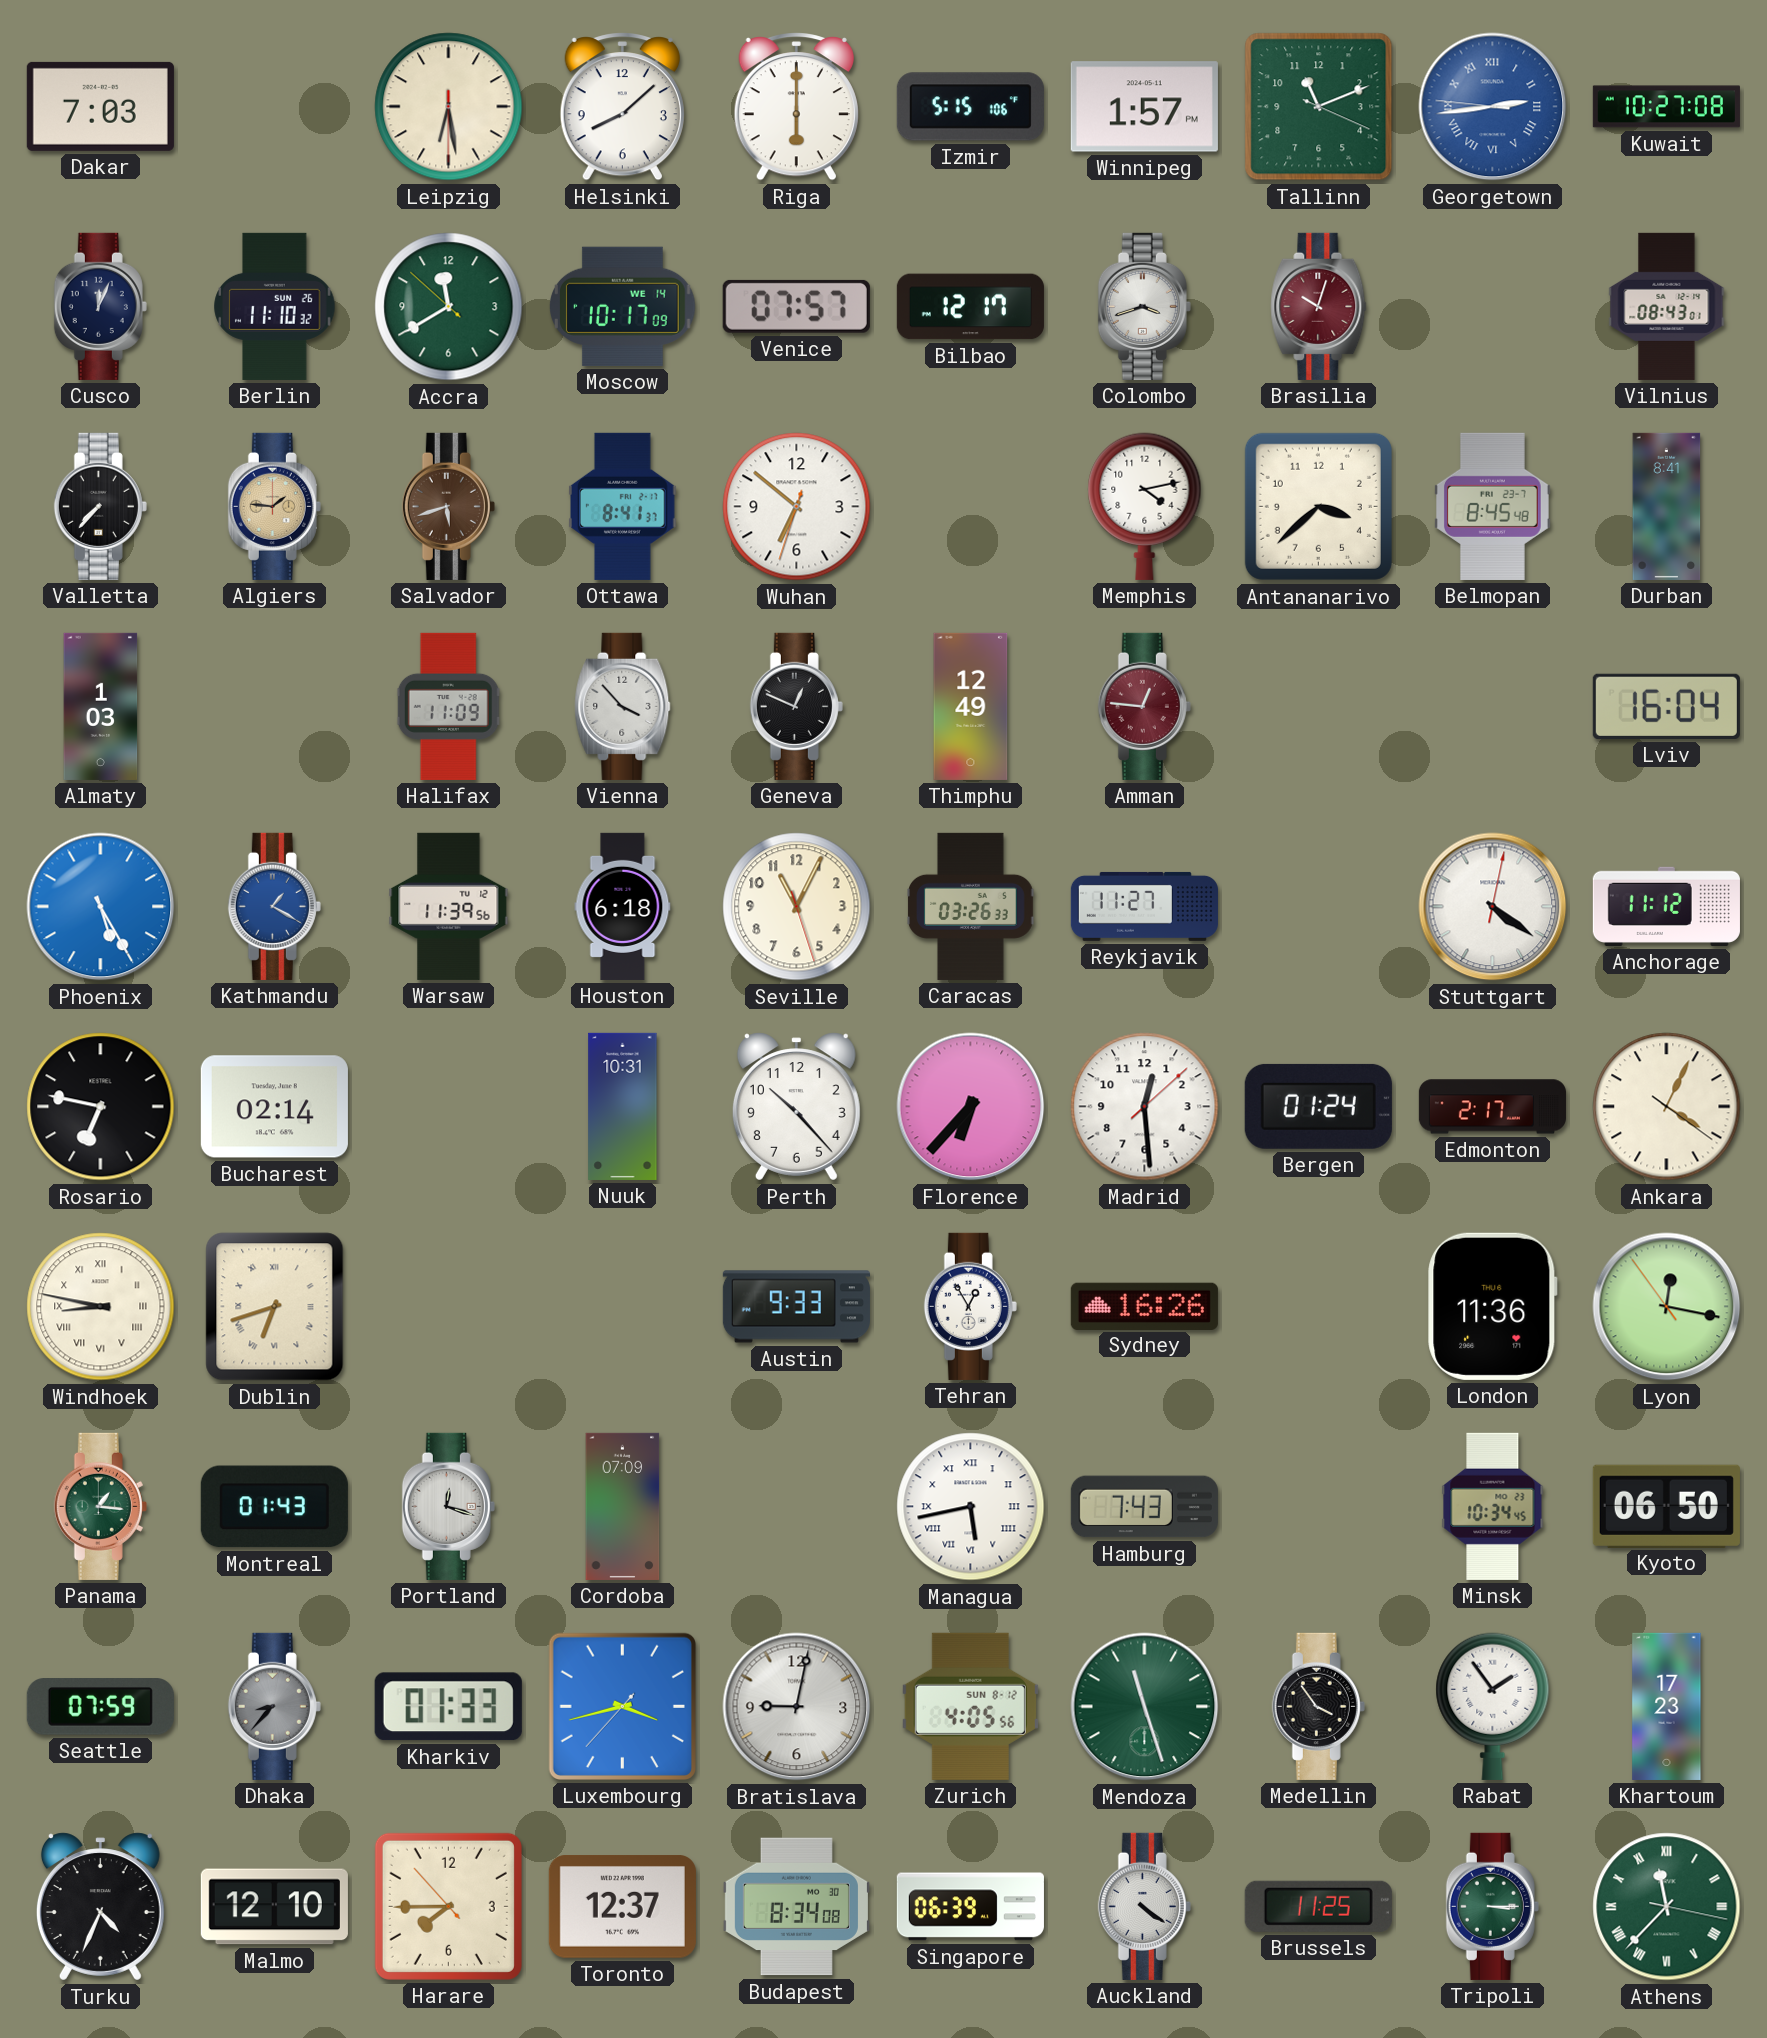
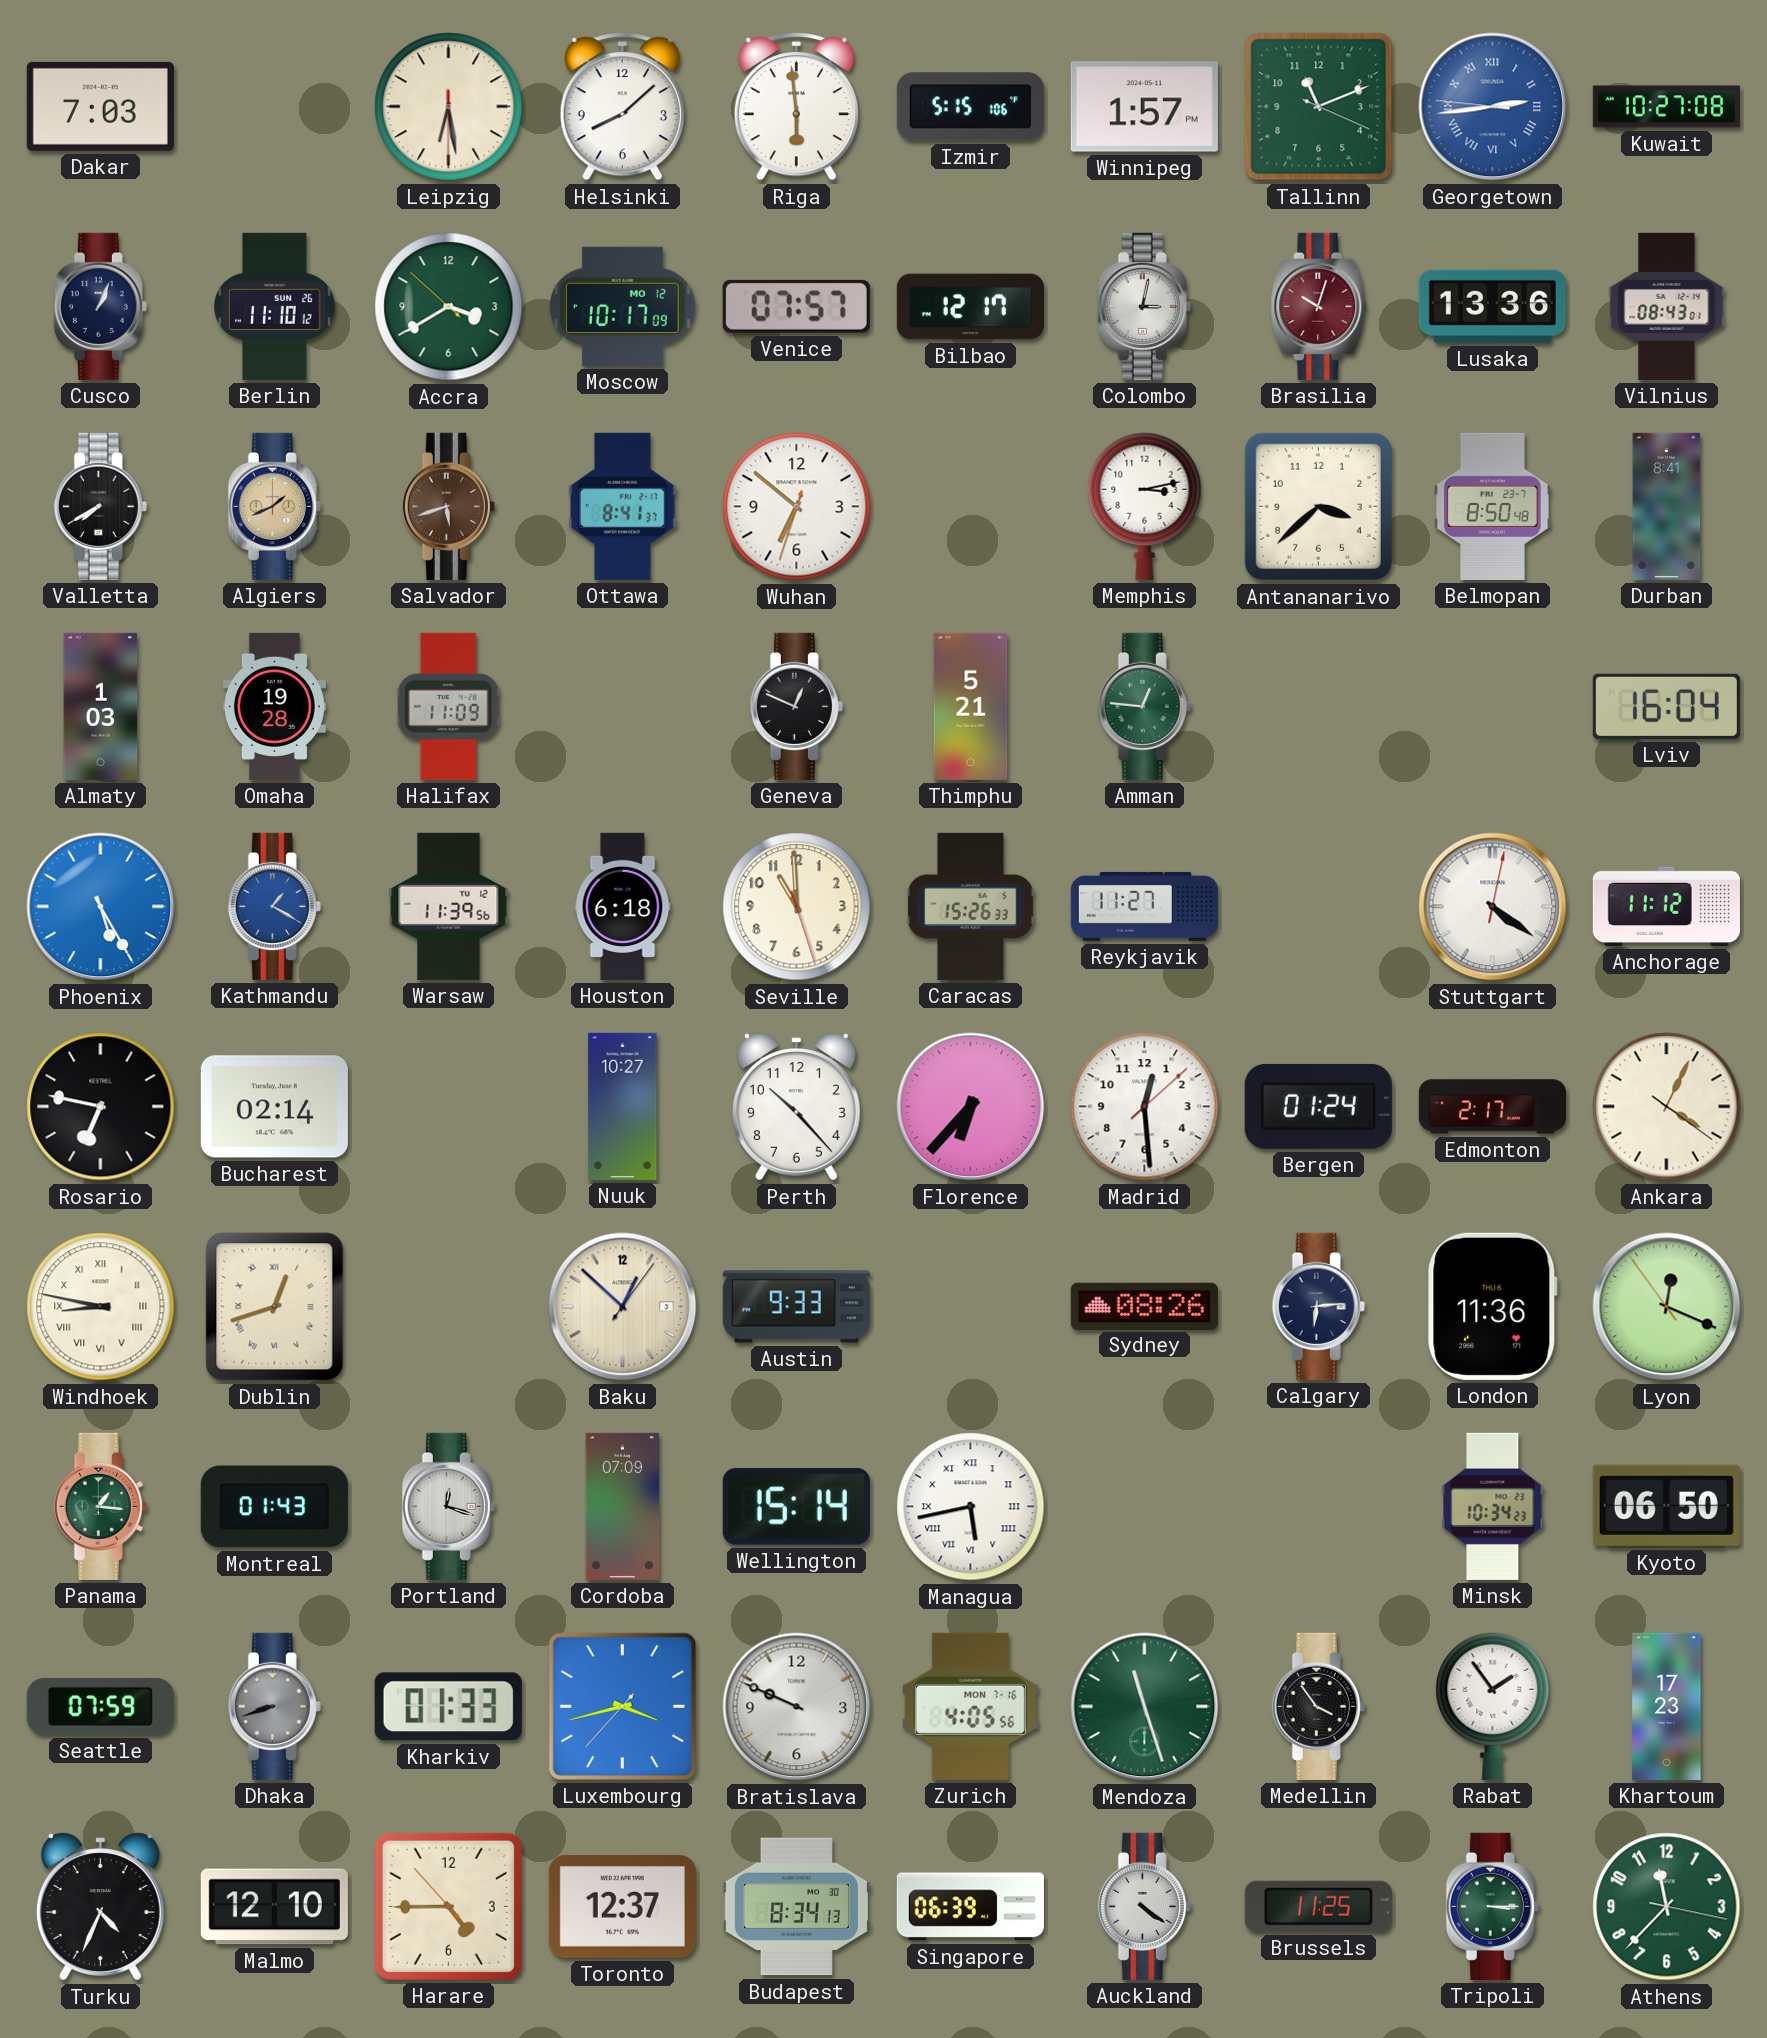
Riga: 6:00 -> 5:59 (796, 107)
Cusco: 12:04 -> 1:04 (100, 306)
Berlin: 11:10:32 -> 11:10:12 (275, 306)
Accra: 11:39 -> 3:39 (449, 307)
Moscow date: WE 14 -> MO 12 (623, 306)
Colombo: 3:42 -> 3:02 (1144, 306)
Lusaka: none -> 13:36 (1492, 306)
Valletta: 7:37 -> 7:40 (100, 506)
Algiers: 1:46 -> 1:41 (274, 506)
Memphis: 4:13 -> 3:13 (1145, 506)
Belmopan: 8:45 -> 8:50 (1493, 506)
Omaha: none -> 19:28 (274, 706)
Vienna: 3:53 -> none (623, 706)
Thimphu: 12:49 -> 5:21 (971, 706)
Amman dial: burgundy -> green (1144, 706)
Seville: 11:04 -> 10:59 (797, 907)
Caracas: 03:26 -> 15:26 (971, 906)
Nuuk: 10:31 -> 10:27 (623, 1106)
Dublin: 6:42 -> 12:42 (275, 1307)
Baku: none -> 12:52 (623, 1307)
Tehran: 12:55 -> none (970, 1306)
Sydney: 16:26 -> 08:26 (1144, 1306)
Calgary: none -> 6:14 (1318, 1306)
Lyon: 12:16 -> 12:18 (1667, 1307)
Wellington: none -> 15:14 (796, 1507)
Hamburg: 7:43 -> none (1144, 1507)
Minsk: 10:34:45 -> 10:34:23 (1493, 1506)
Dhaka: 8:37 -> 8:42 (274, 1706)
Bratislava: 9:02 -> 9:49 (797, 1707)
Zurich date: SUN 8-12 -> MON 7-16 (970, 1706)
Harare: 7:44 -> 4:44 (448, 1906)
Budapest: 8:34:08 -> 8:34:13 (796, 1907)
Athens numerals: Roman -> Arabic (1667, 1907)
